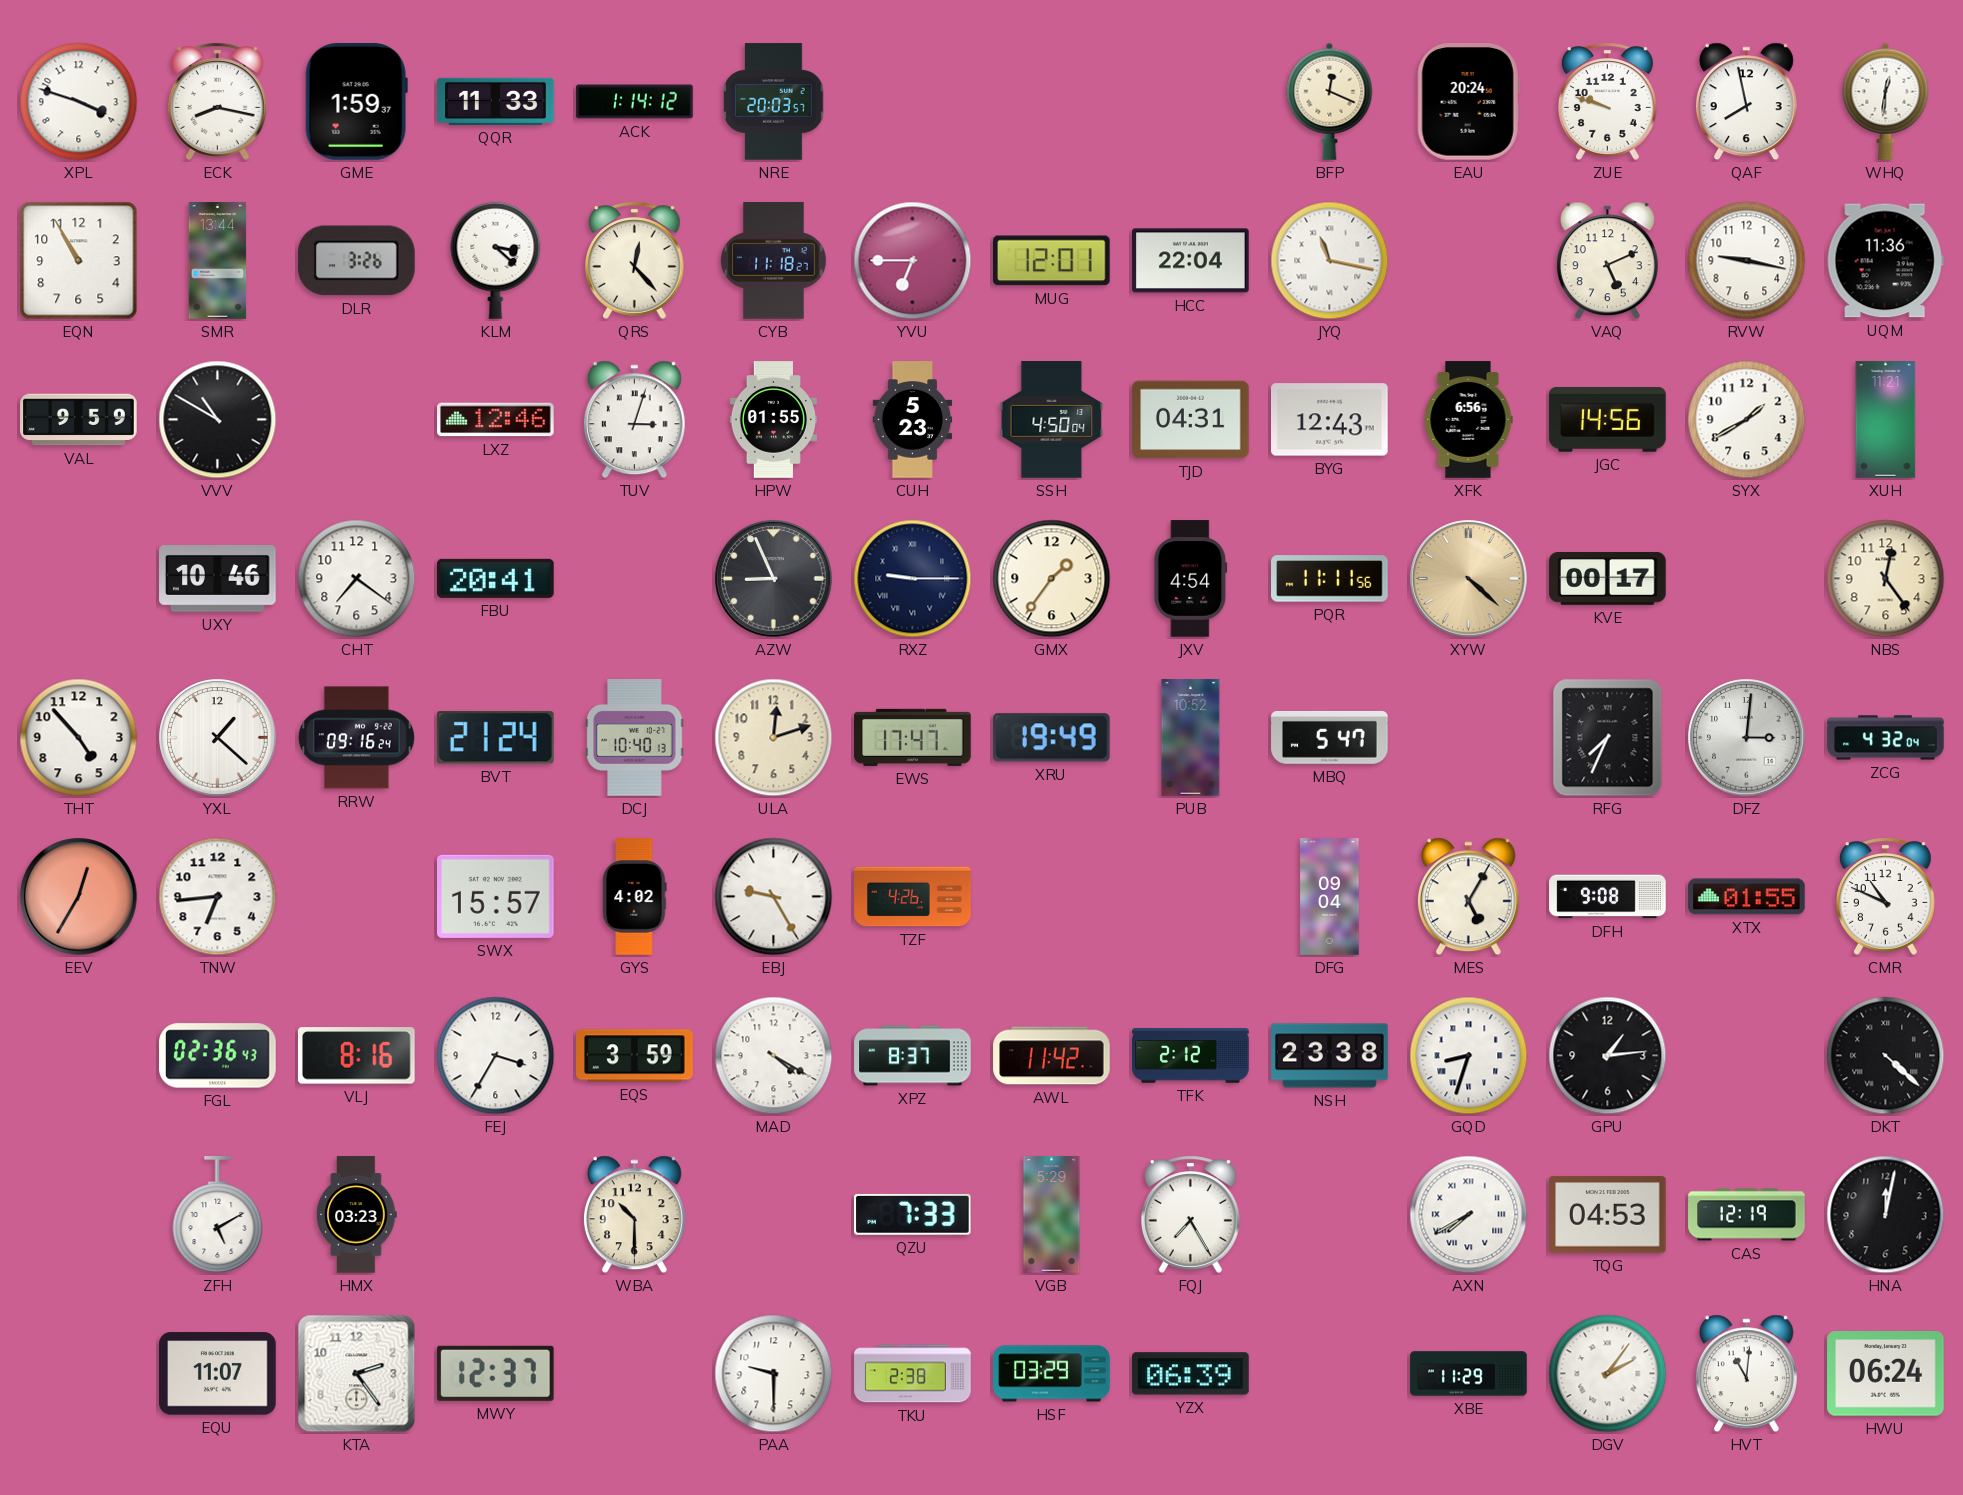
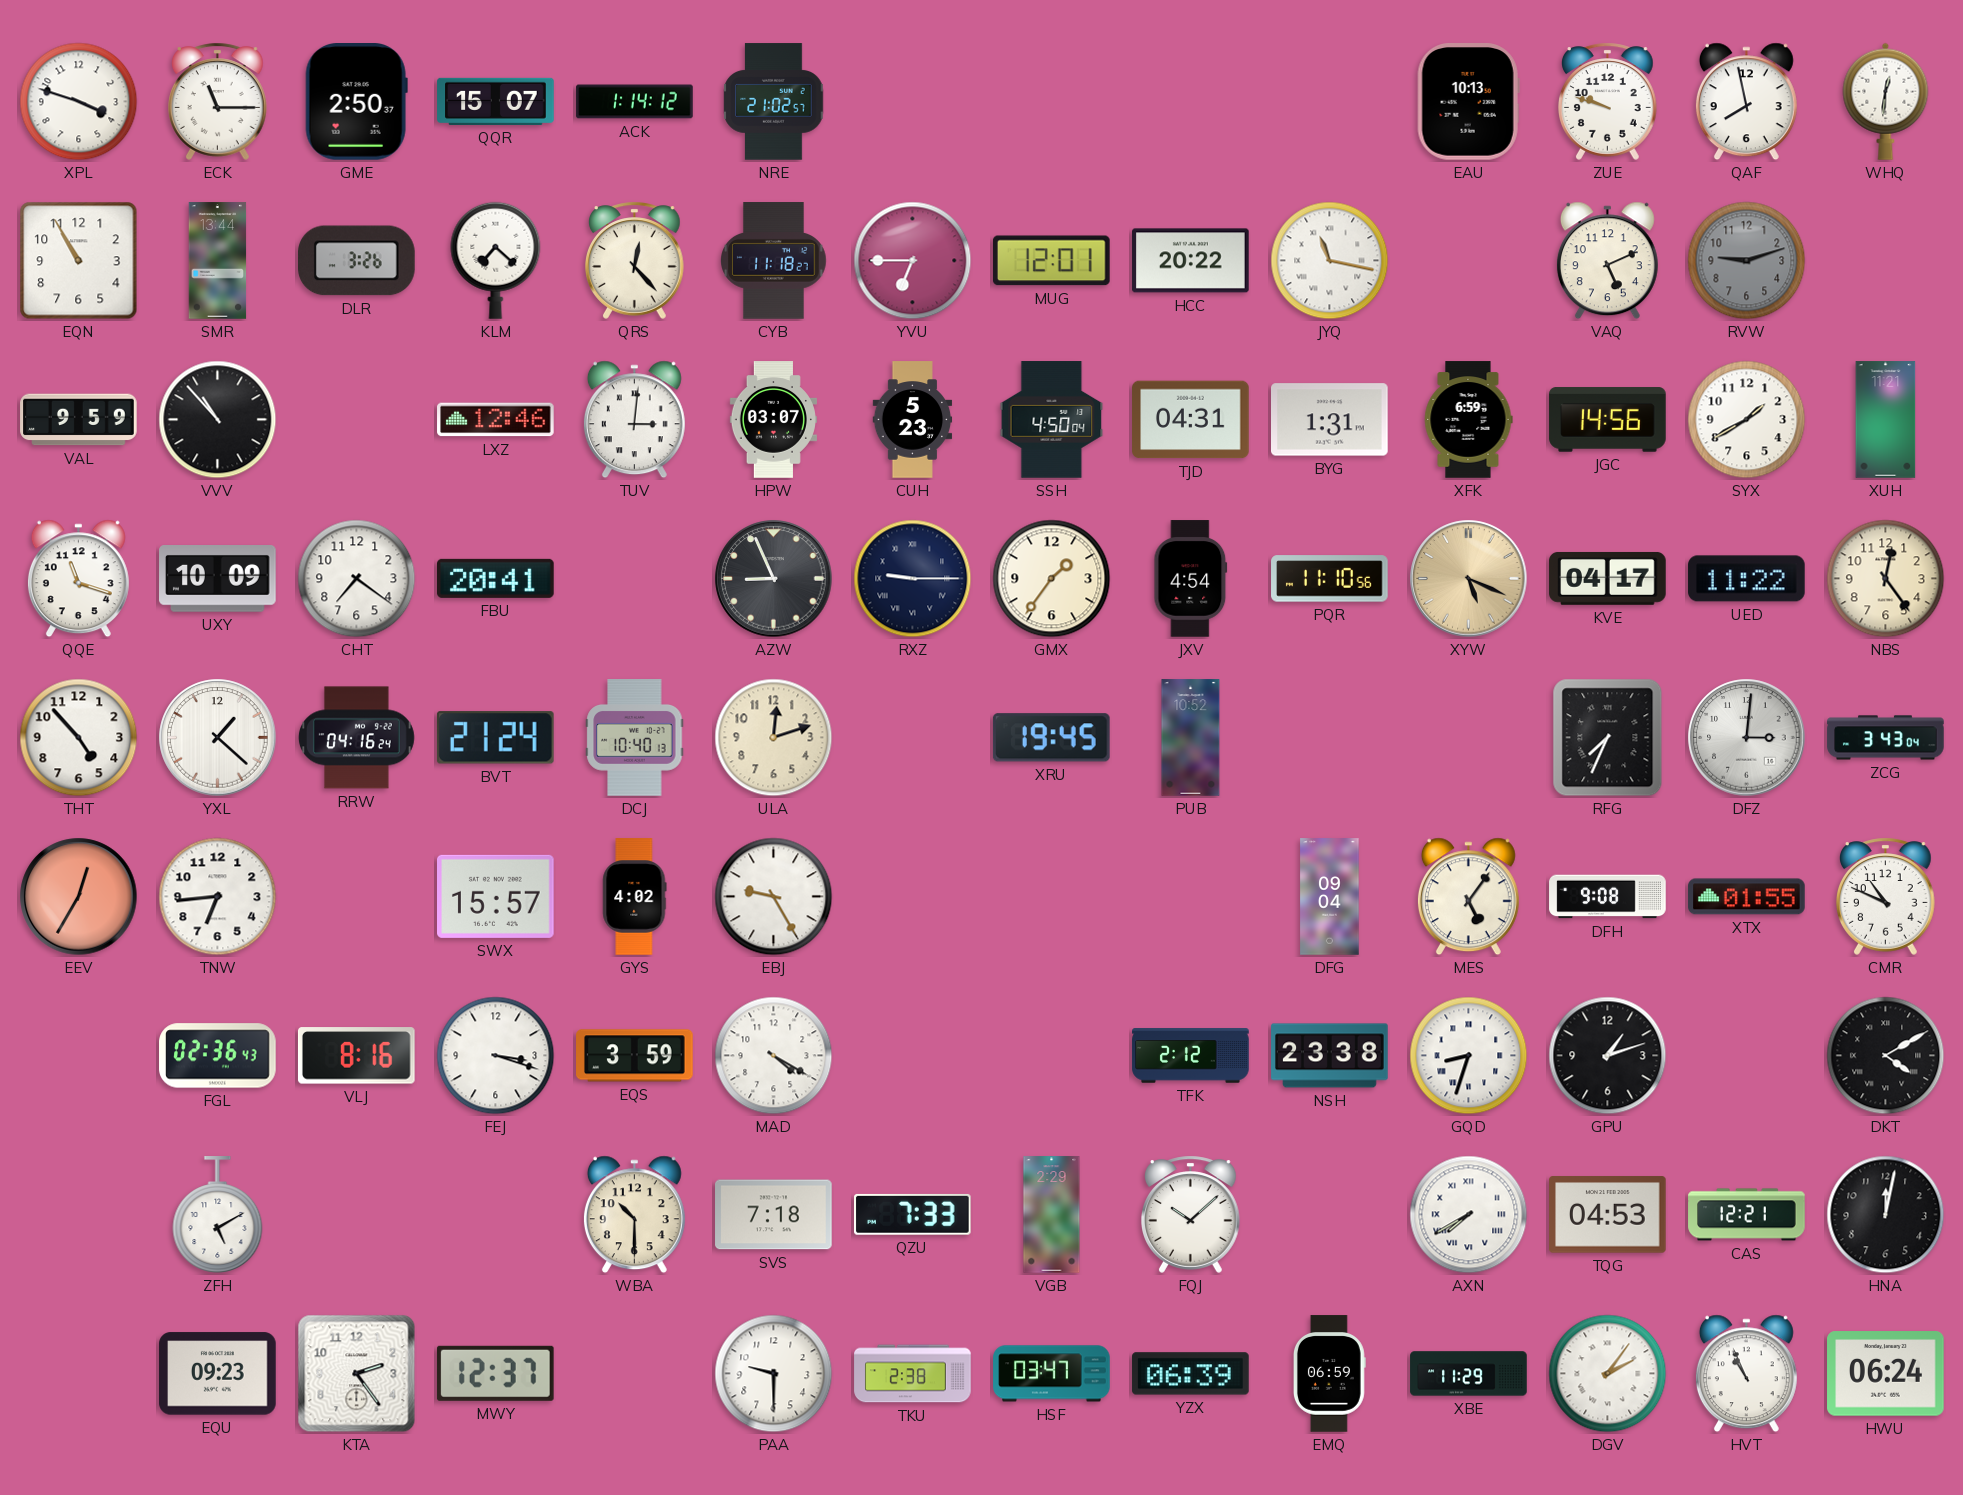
ECK: 8:17 -> 11:15 (218, 101)
GME: 1:59 -> 2:50 (356, 102)
QQR: 11:33 -> 15:07 (496, 101)
NRE: 20:03 -> 21:02 (774, 102)
BFP: 12:19 -> none (1330, 101)
EAU: 20:24 -> 10:13 (1468, 102)
KLM: 3:22 -> 7:22 (496, 260)
HCC: 22:04 -> 20:22 (1191, 261)
RVW: 9:17 -> 9:12 (1747, 261)
RVW dial: white -> grey (1747, 261)
UQM: 11:36 -> none (1885, 261)
VVV: 10:50 -> 10:53 (218, 420)
TUV: 3:03 -> 3:01 (634, 420)
HPW: 01:55 -> 03:07 (773, 420)
BYG: 12:43 -> 1:31 (1330, 420)
XFK: 6:56 -> 6:59 (1468, 420)
QQE: none -> 11:18 (78, 579)
UXY: 10:46 -> 10:09 (218, 579)
PQR: 11:11 -> 11:10 (1330, 579)
XYW: 4:22 -> 5:19 (1469, 579)
KVE: 00:17 -> 04:17 (1608, 578)
UED: none -> 11:22 (1747, 579)
RRW: 09:16 -> 04:16 (356, 738)
EWS: 17:47 -> none (913, 737)
XRU: 19:49 -> 19:45 (1051, 738)
MBQ: 5:47 -> none (1330, 737)
ZCG: 4:32 -> 3:43 (1886, 738)
TZF: 4:26 -> none (913, 897)
MES: 5:05 -> 5:06 (1468, 897)
FEJ: 3:35 -> 3:18 (496, 1056)
XPZ: 8:37 -> none (913, 1056)
AWL: 11:42 -> none (1052, 1056)
GPU: 1:14 -> 1:12 (1608, 1056)
DKT: 4:22 -> 4:10 (1886, 1056)
HMX: 03:23 -> none (357, 1215)
SVS: none -> 7:18 (774, 1215)
VGB: 5:29 -> 2:29 (1052, 1215)
FQJ: 7:25 -> 10:08 (1191, 1214)
CAS: 12:19 -> 12:21 (1747, 1215)
EQU: 11:07 -> 09:23 (218, 1374)
HSF: 03:29 -> 03:47 (1052, 1374)
EMQ: none -> 06:59 (1329, 1374)
HVT: 11:01 -> 10:56 (1746, 1374)
